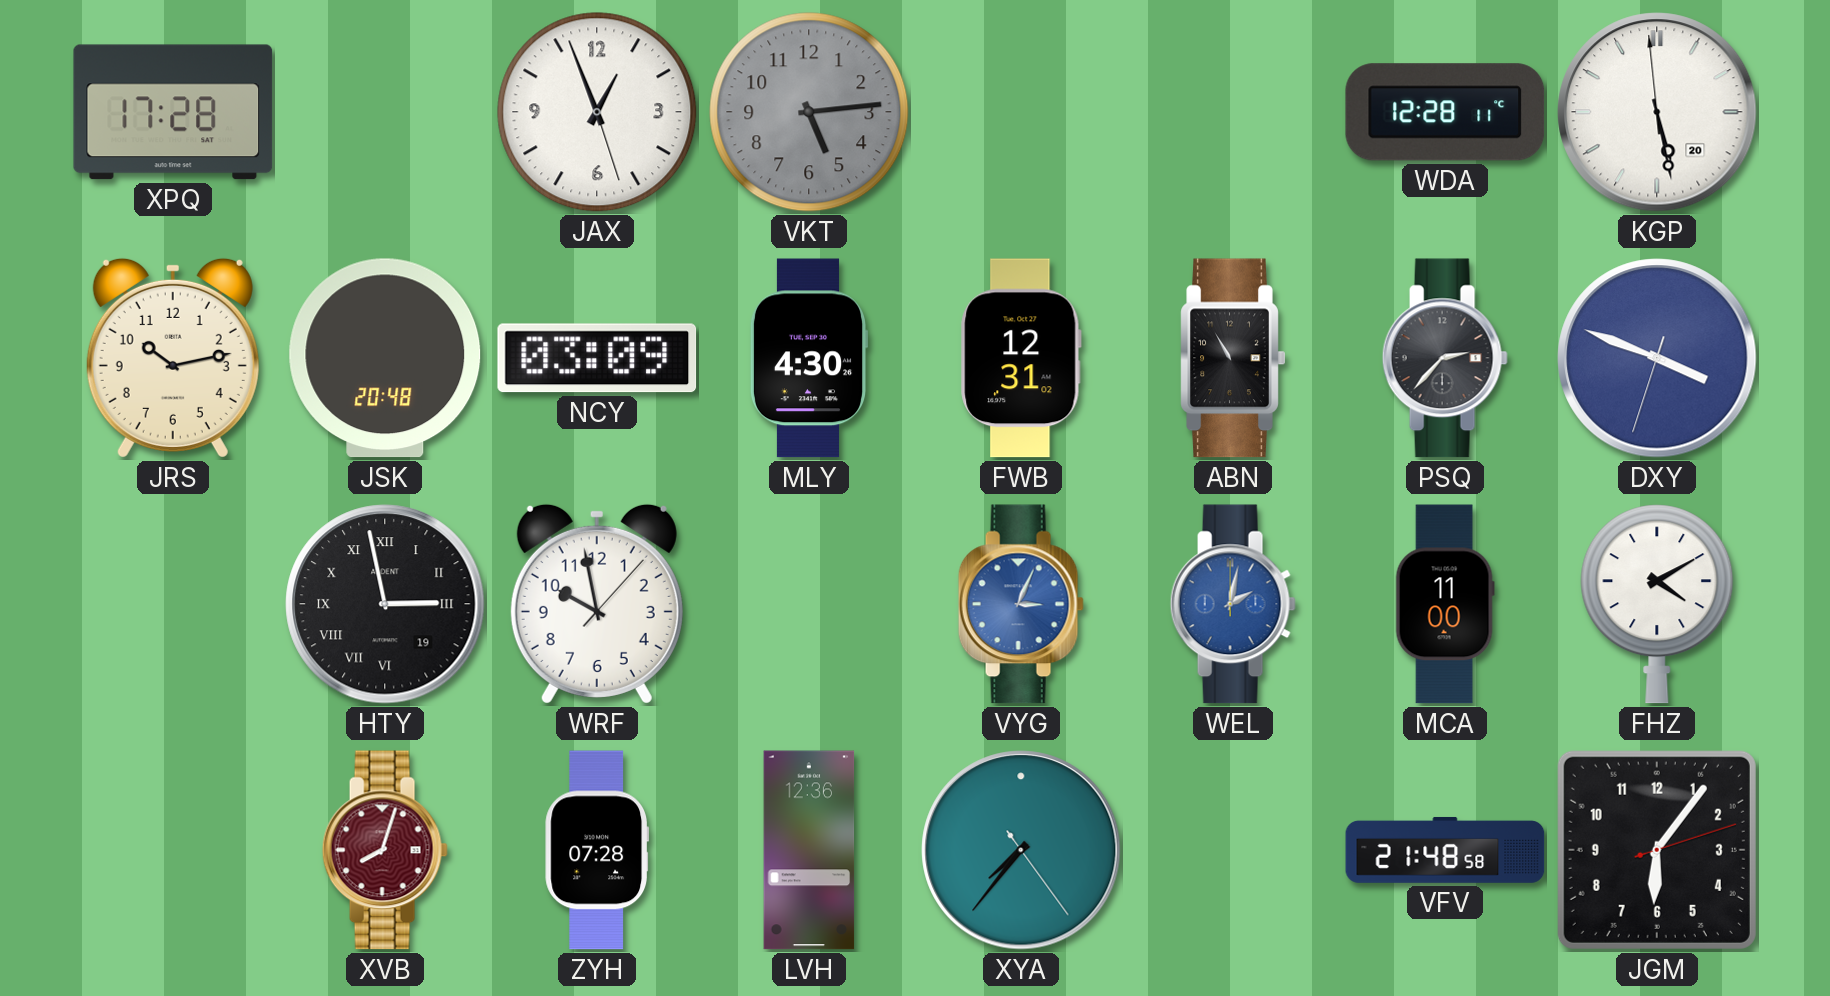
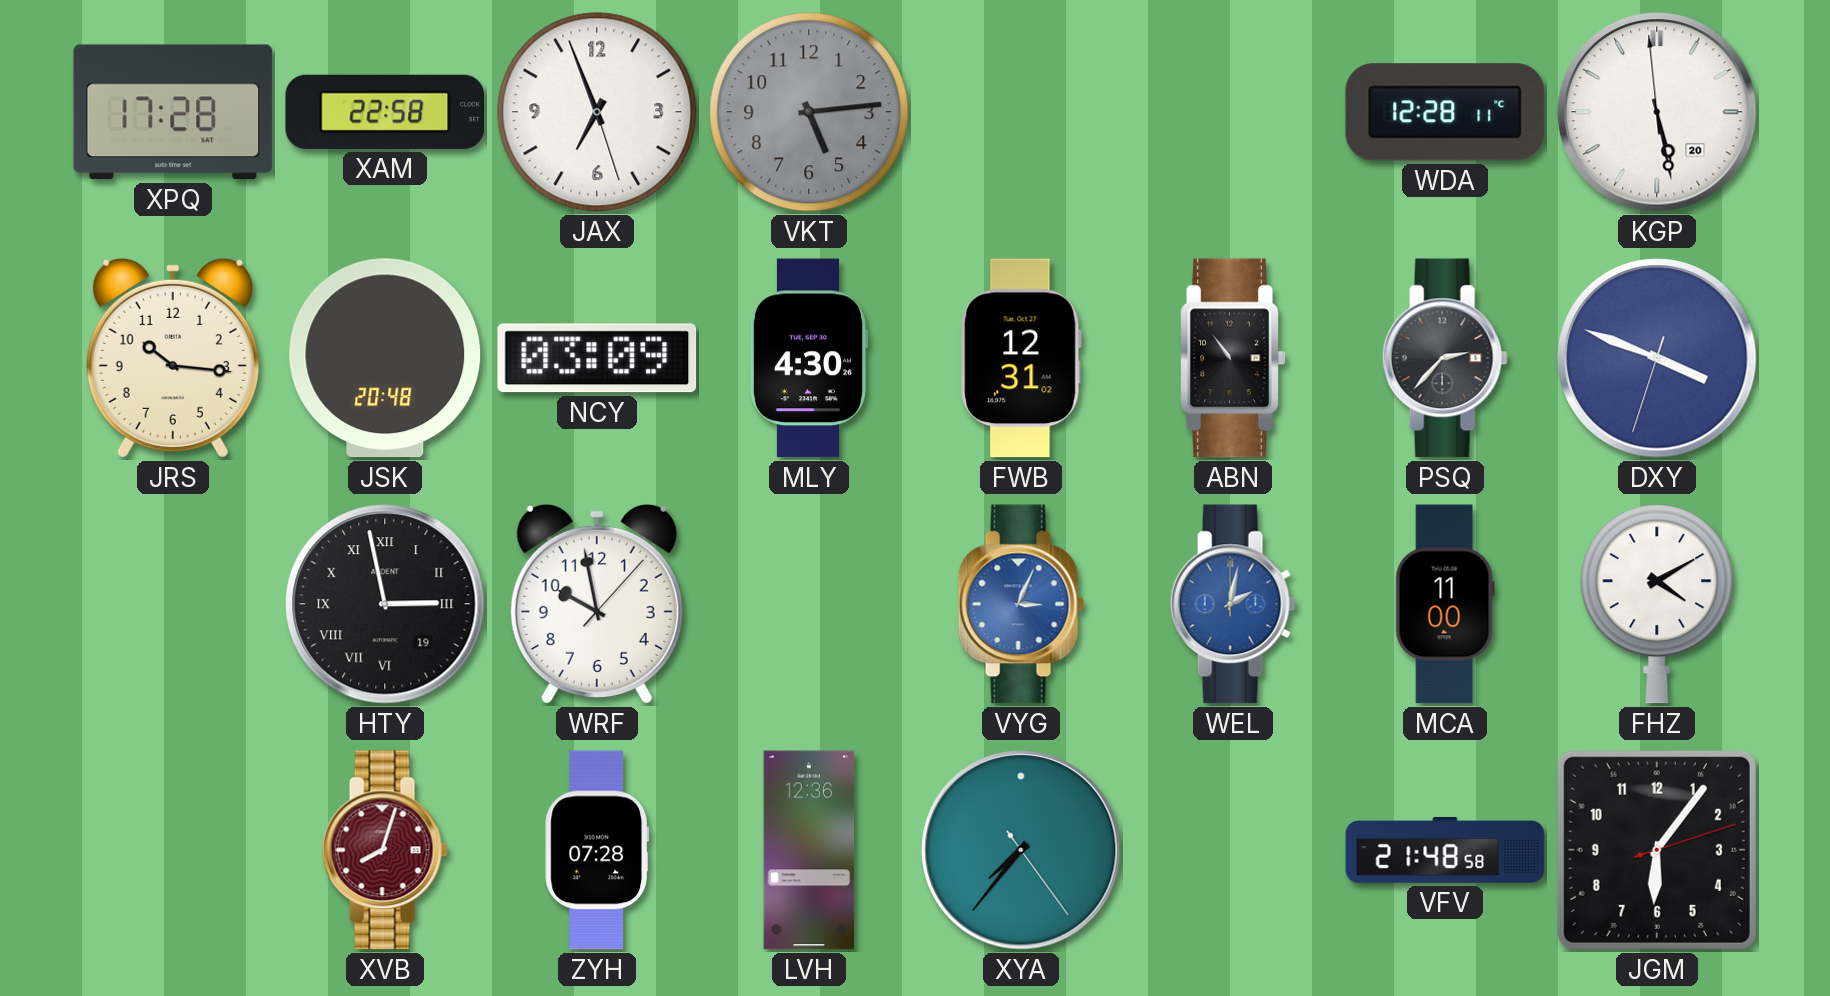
XAM: none -> 22:58 (385, 112)
JAX: 12:56 -> 6:56 (597, 112)
JRS: 10:13 -> 10:16 (173, 358)
ABN: 10:55 -> 10:54 (1233, 358)
